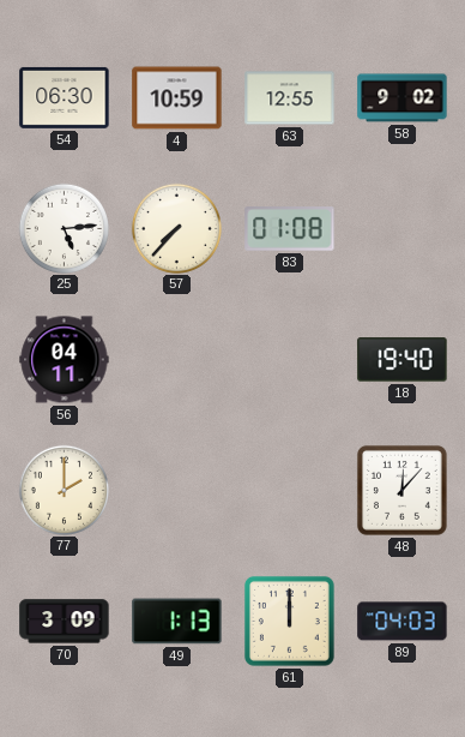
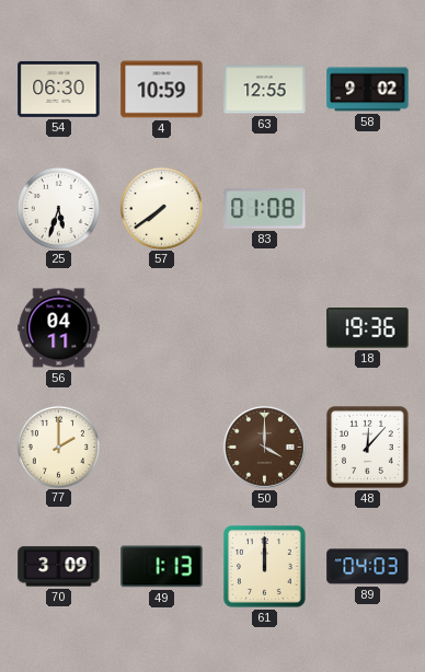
25: 5:14 -> 5:33 (58, 208)
57: 7:37 -> 7:39 (161, 208)
18: 19:40 -> 19:36 (368, 328)
50: none -> 4:00 (265, 448)
